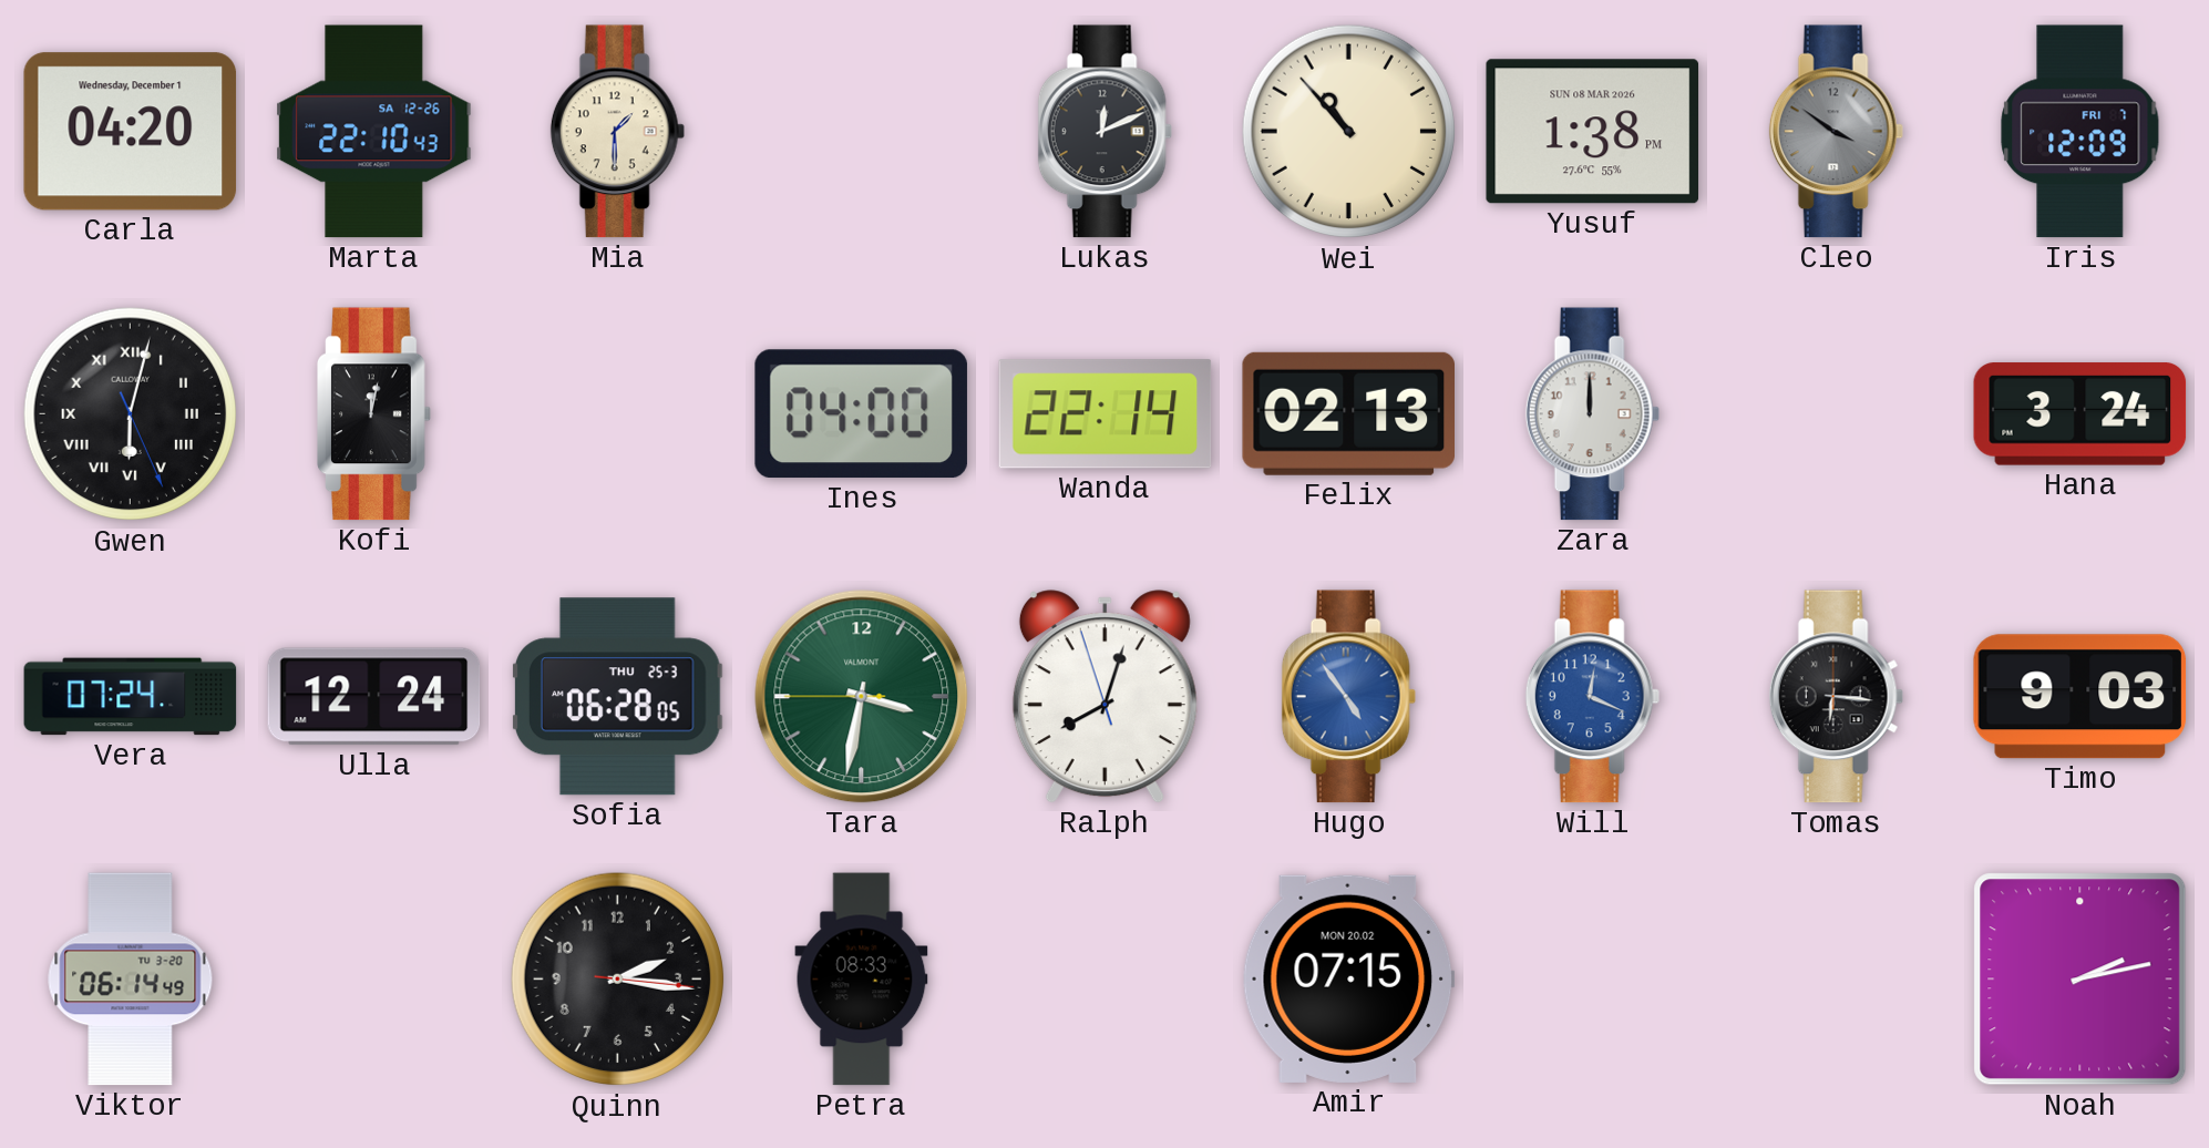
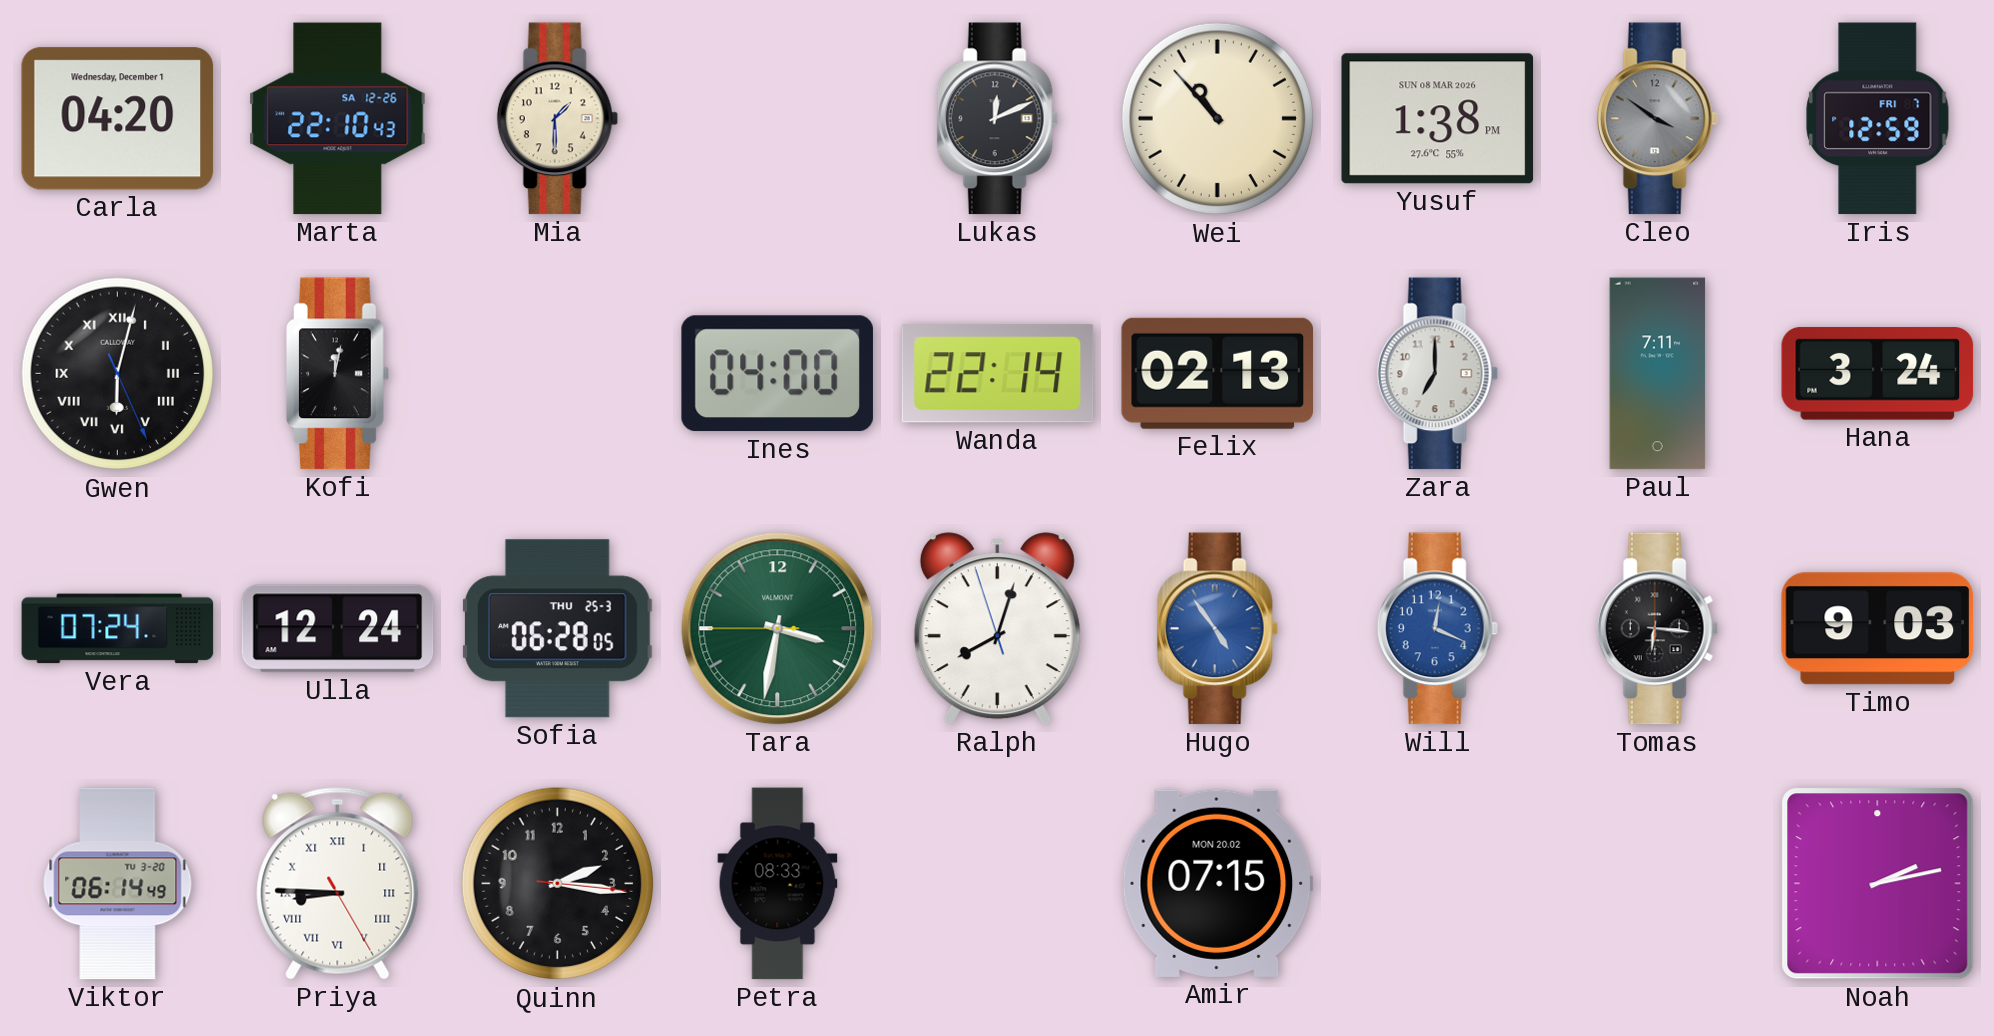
Iris: 12:09 -> 12:59 (1878, 119)
Zara: 12:00 -> 7:00 (1437, 374)
Paul: none -> 7:11 (1658, 374)
Priya: none -> 8:45 (338, 883)
